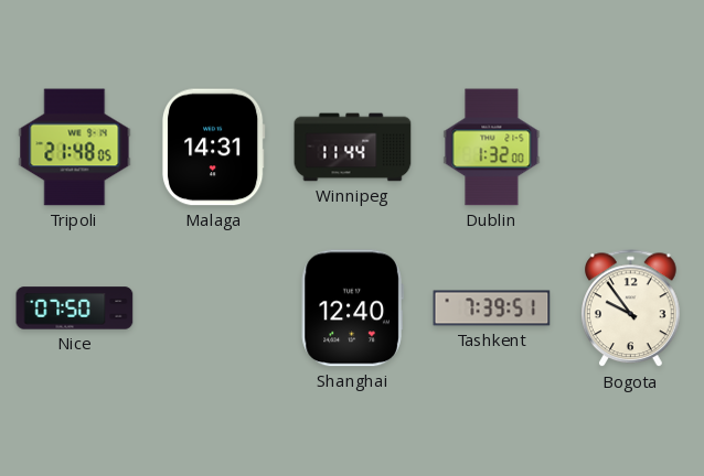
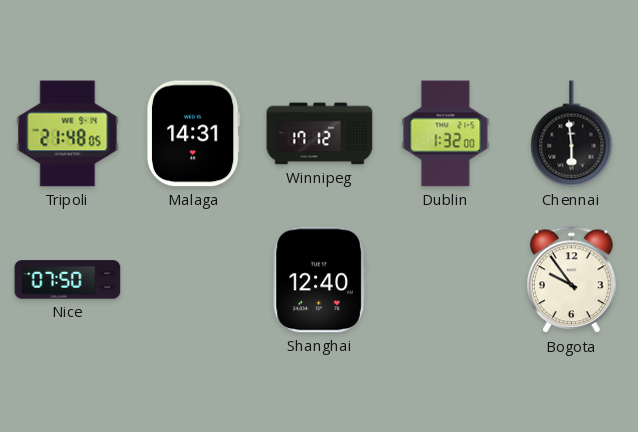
Winnipeg: 11:44 -> 17:12 (320, 134)
Chennai: none -> 5:59 (572, 134)
Tashkent: 7:39 -> none (492, 309)
